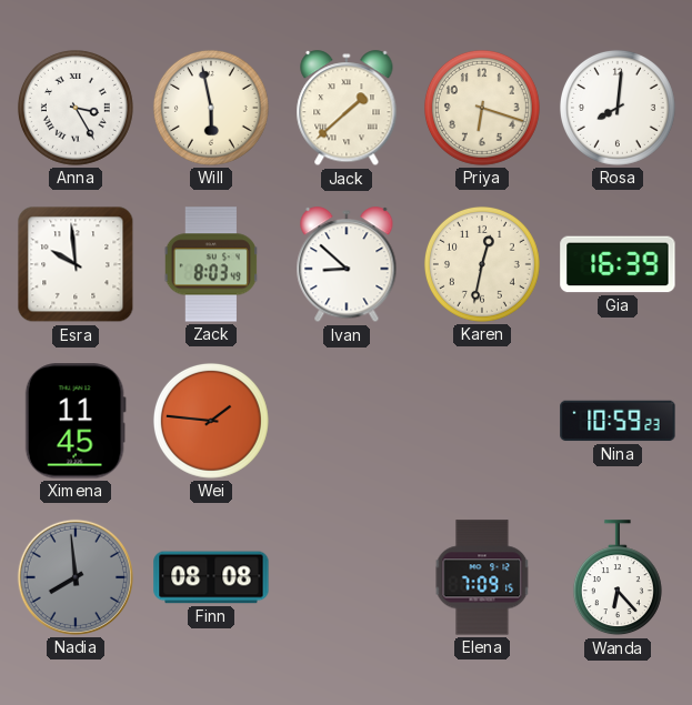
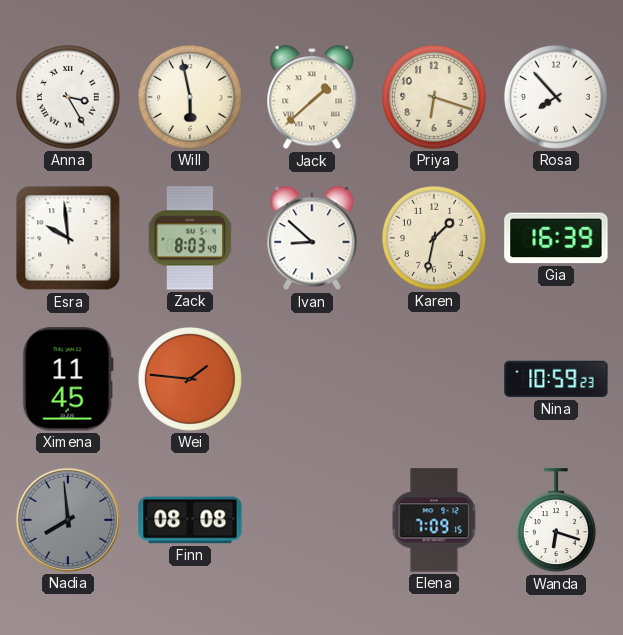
Rosa: 8:01 -> 7:53 (556, 97)
Karen: 12:32 -> 1:32 (434, 238)
Wanda: 6:23 -> 6:18 (556, 521)
